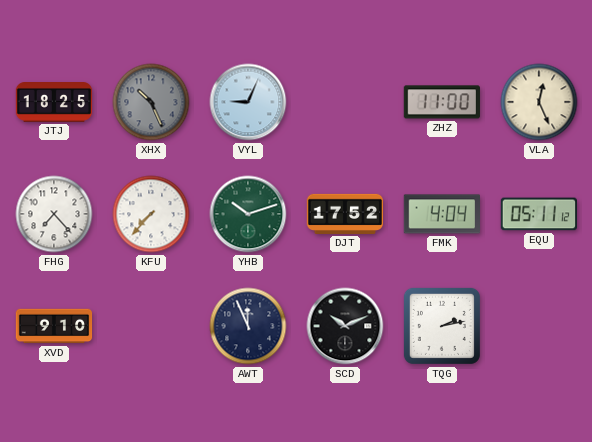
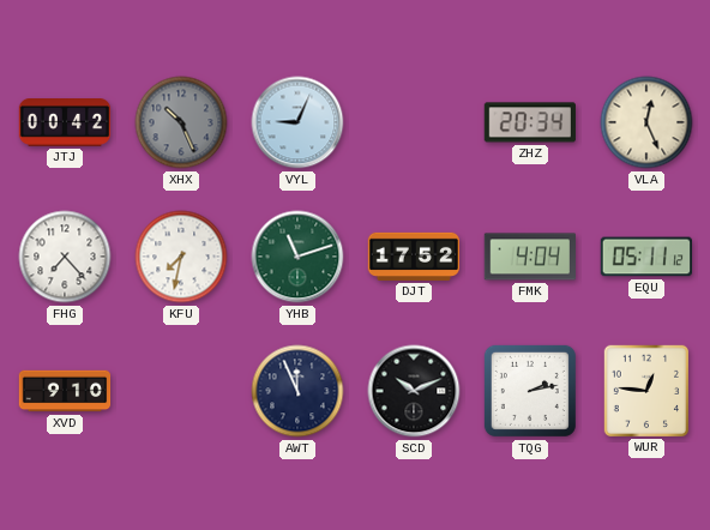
JTJ: 18:25 -> 00:42 (65, 124)
ZHZ: 11:00 -> 20:34 (529, 122)
KFU: 7:37 -> 7:32 (181, 257)
YHB: 10:12 -> 11:12 (297, 257)
WUR: none -> 12:46 (645, 390)
